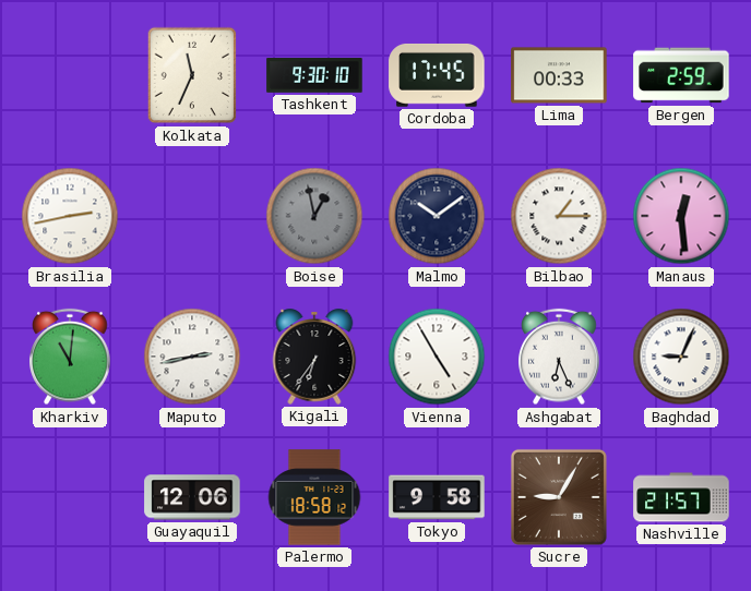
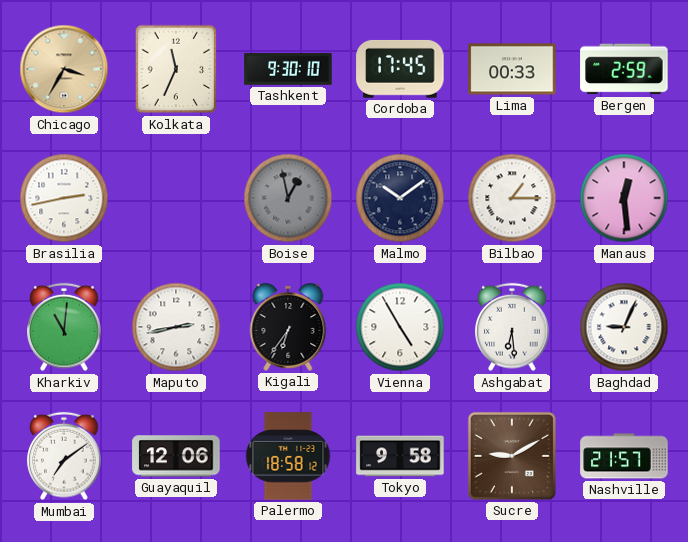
Chicago: none -> 3:35 (64, 69)
Ashgabat: 6:26 -> 6:29 (512, 327)
Mumbai: none -> 7:09 (64, 456)
Sucre: 9:05 -> 9:10 (512, 456)
